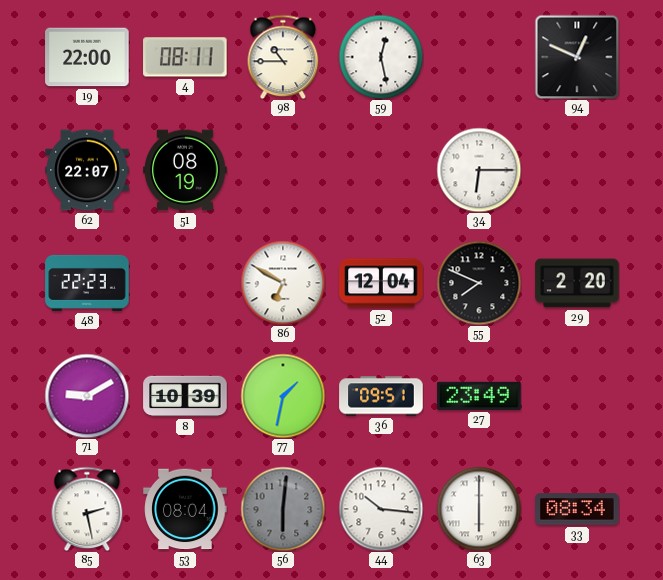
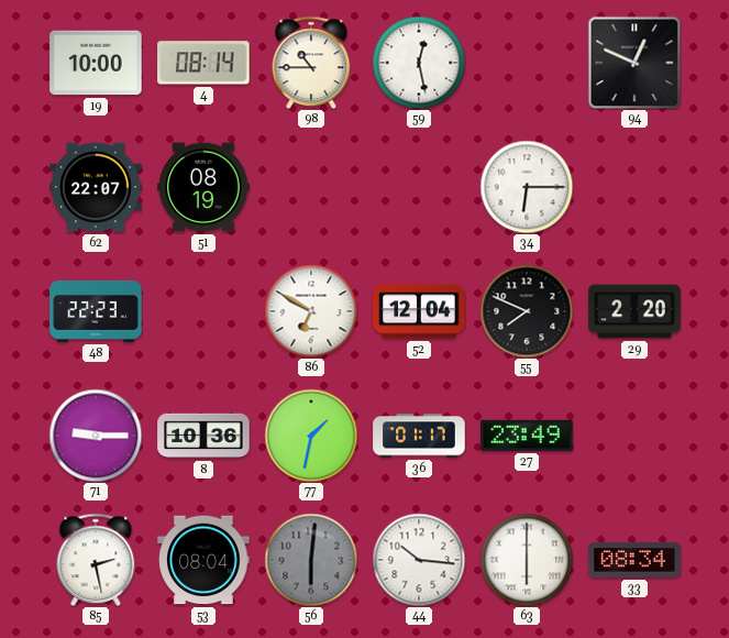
19: 22:00 -> 10:00 (96, 63)
4: 08:11 -> 08:14 (203, 63)
71: 9:10 -> 9:15 (96, 436)
8: 10:39 -> 10:36 (203, 436)
36: 09:51 -> 01:17 (419, 436)
